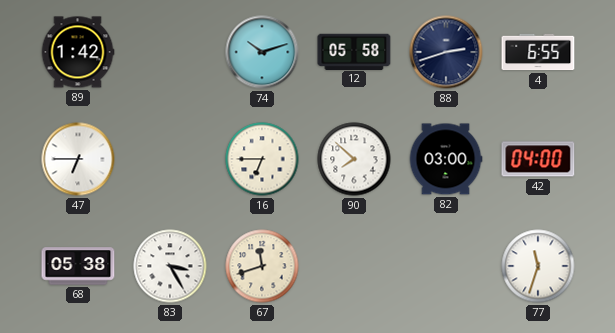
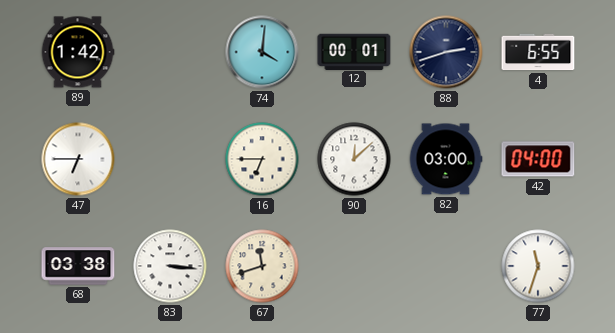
74: 10:12 -> 4:01 (262, 52)
12: 05:58 -> 00:01 (354, 51)
90: 7:52 -> 12:08 (354, 159)
68: 05:38 -> 03:38 (78, 266)
83: 3:25 -> 3:16 (170, 266)
